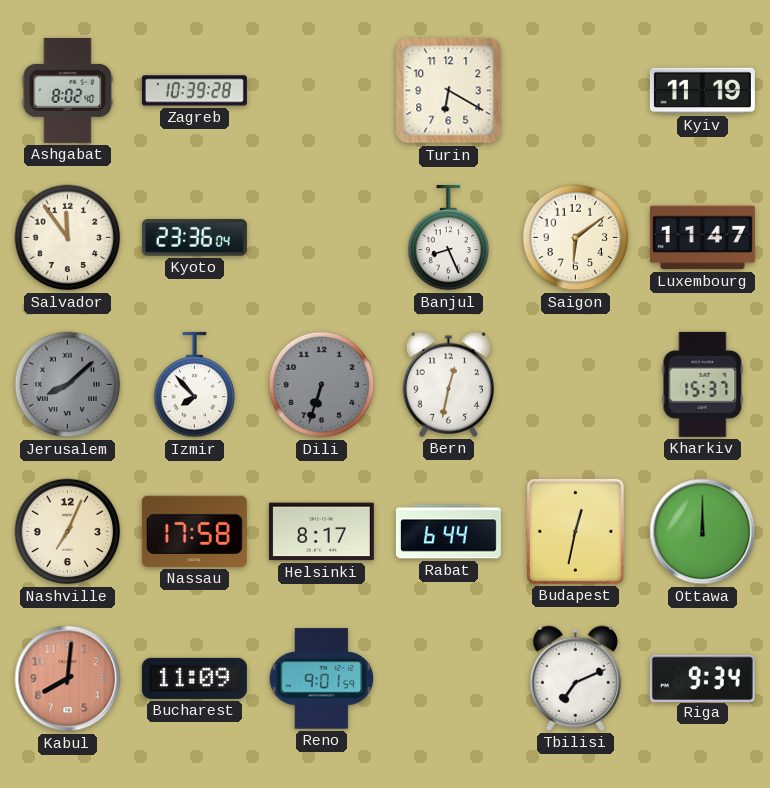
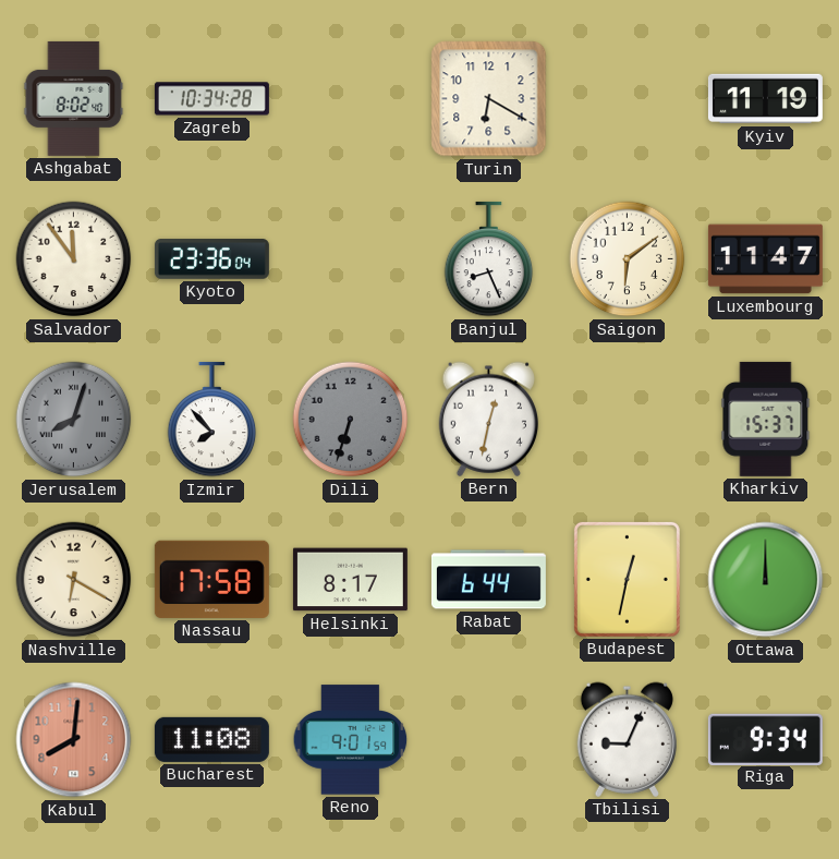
Zagreb: 10:39 -> 10:34 (211, 99)
Jerusalem: 8:08 -> 8:03 (74, 420)
Nashville: 7:04 -> 6:20 (74, 580)
Bucharest: 11:09 -> 11:08 (211, 739)
Tbilisi: 7:11 -> 9:04 (627, 739)
